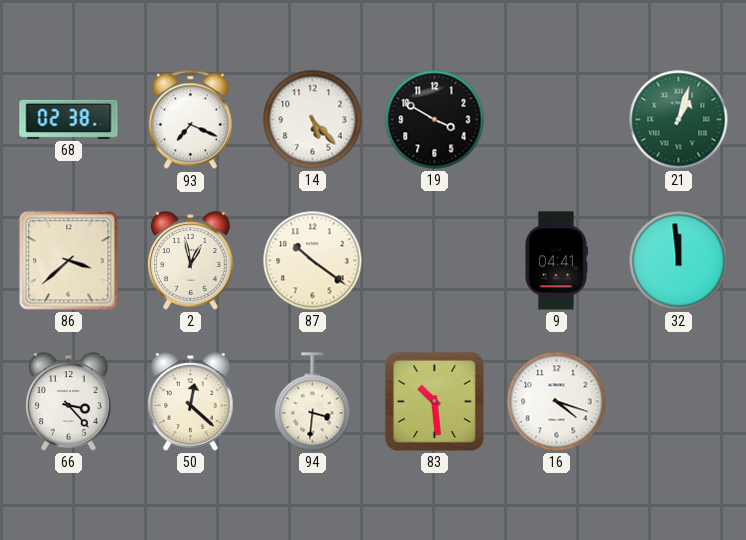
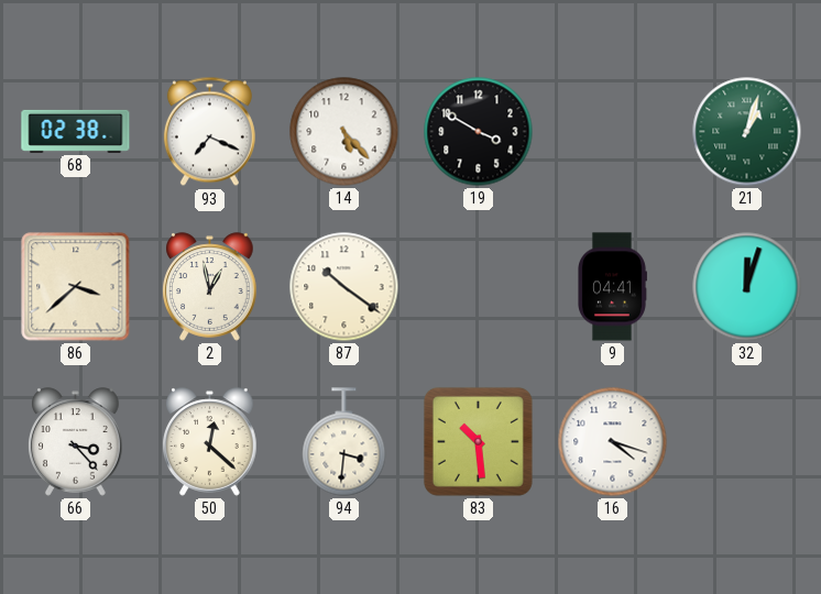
32: 11:59 -> 12:03 (747, 287)
